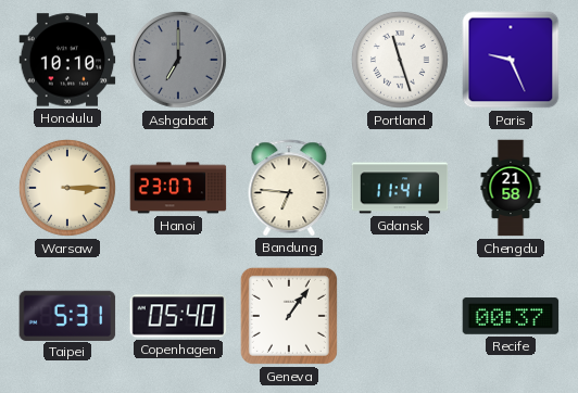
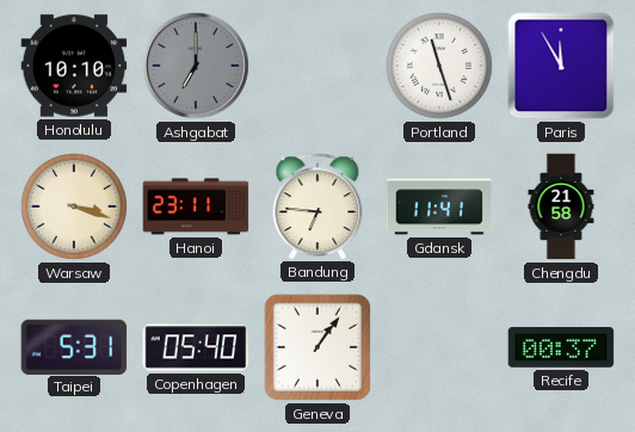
Paris: 9:26 -> 11:55 (561, 66)
Warsaw: 3:15 -> 3:18 (74, 206)
Hanoi: 23:07 -> 23:11 (196, 206)
